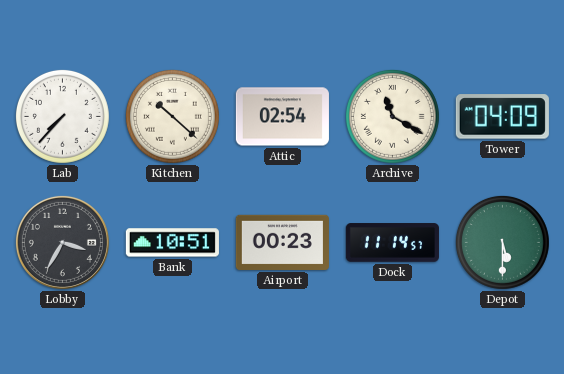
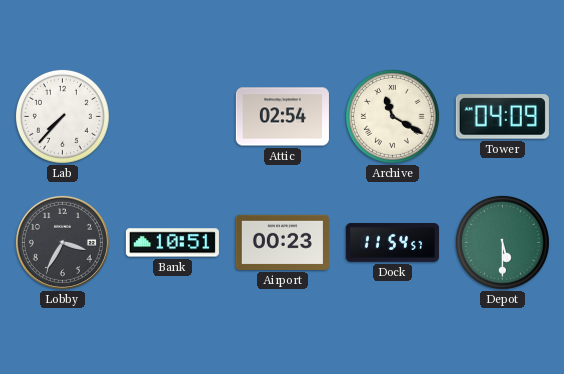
Kitchen: 10:22 -> none (172, 116)
Dock: 11:14 -> 11:54 (392, 243)
